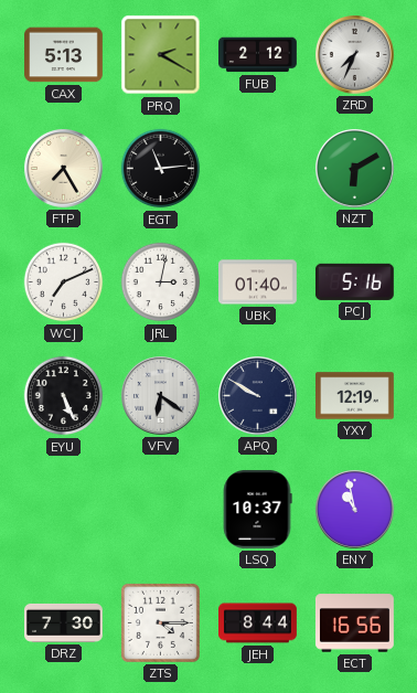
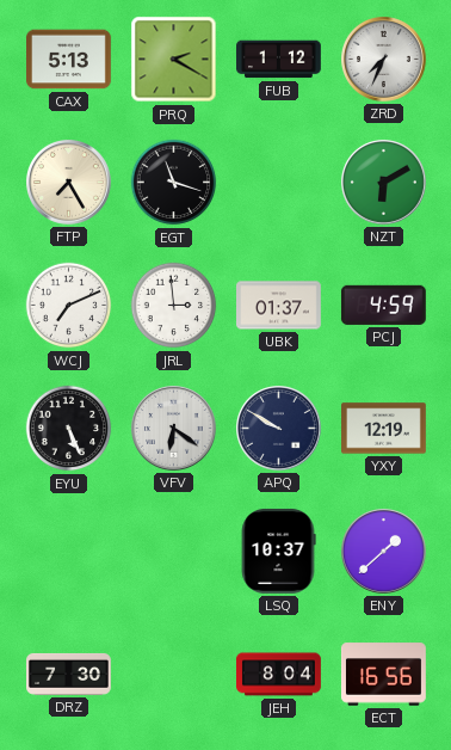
FUB: 2:12 -> 1:12 (279, 60)
EGT: 11:14 -> 11:18 (174, 183)
JRL: 3:02 -> 2:59 (174, 306)
UBK: 01:40 -> 01:37 (279, 306)
PCJ: 5:16 -> 4:59 (383, 305)
ENY: 10:58 -> 1:38 (384, 552)
ZTS: 4:15 -> none (160, 622)
JEH: 8:44 -> 8:04 (279, 675)
